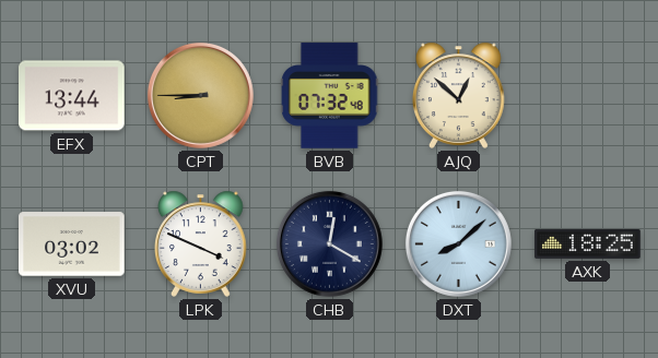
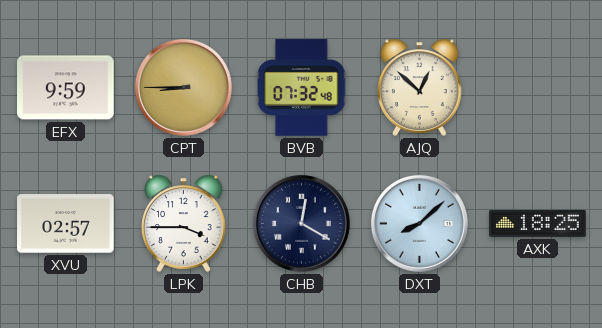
EFX: 13:44 -> 9:59 (66, 88)
XVU: 03:02 -> 02:57 (66, 224)
LPK: 3:49 -> 3:45 (184, 223)
